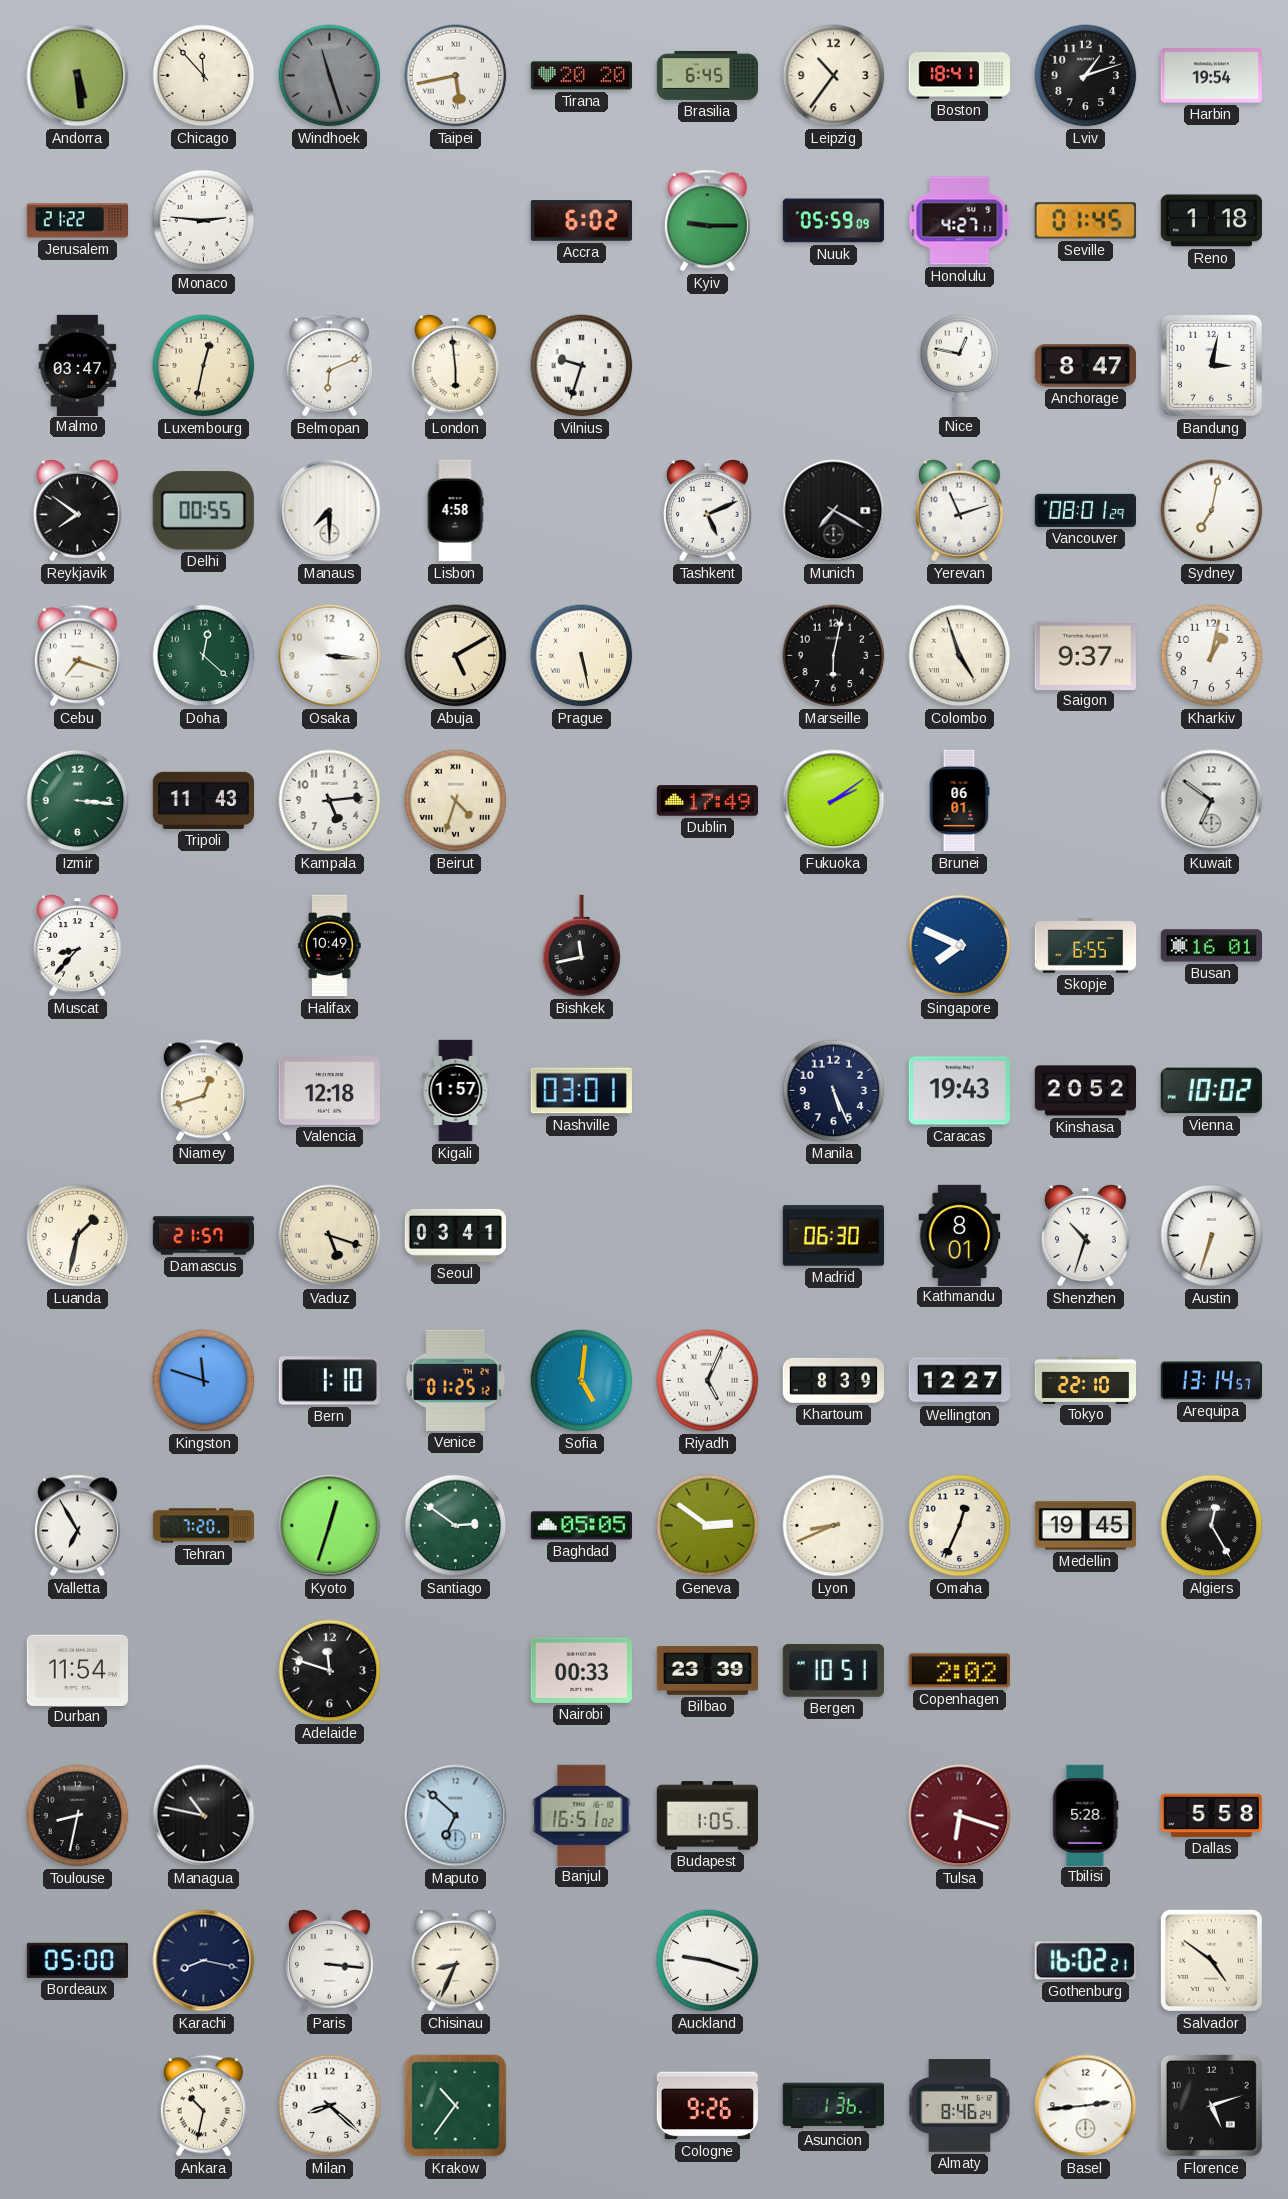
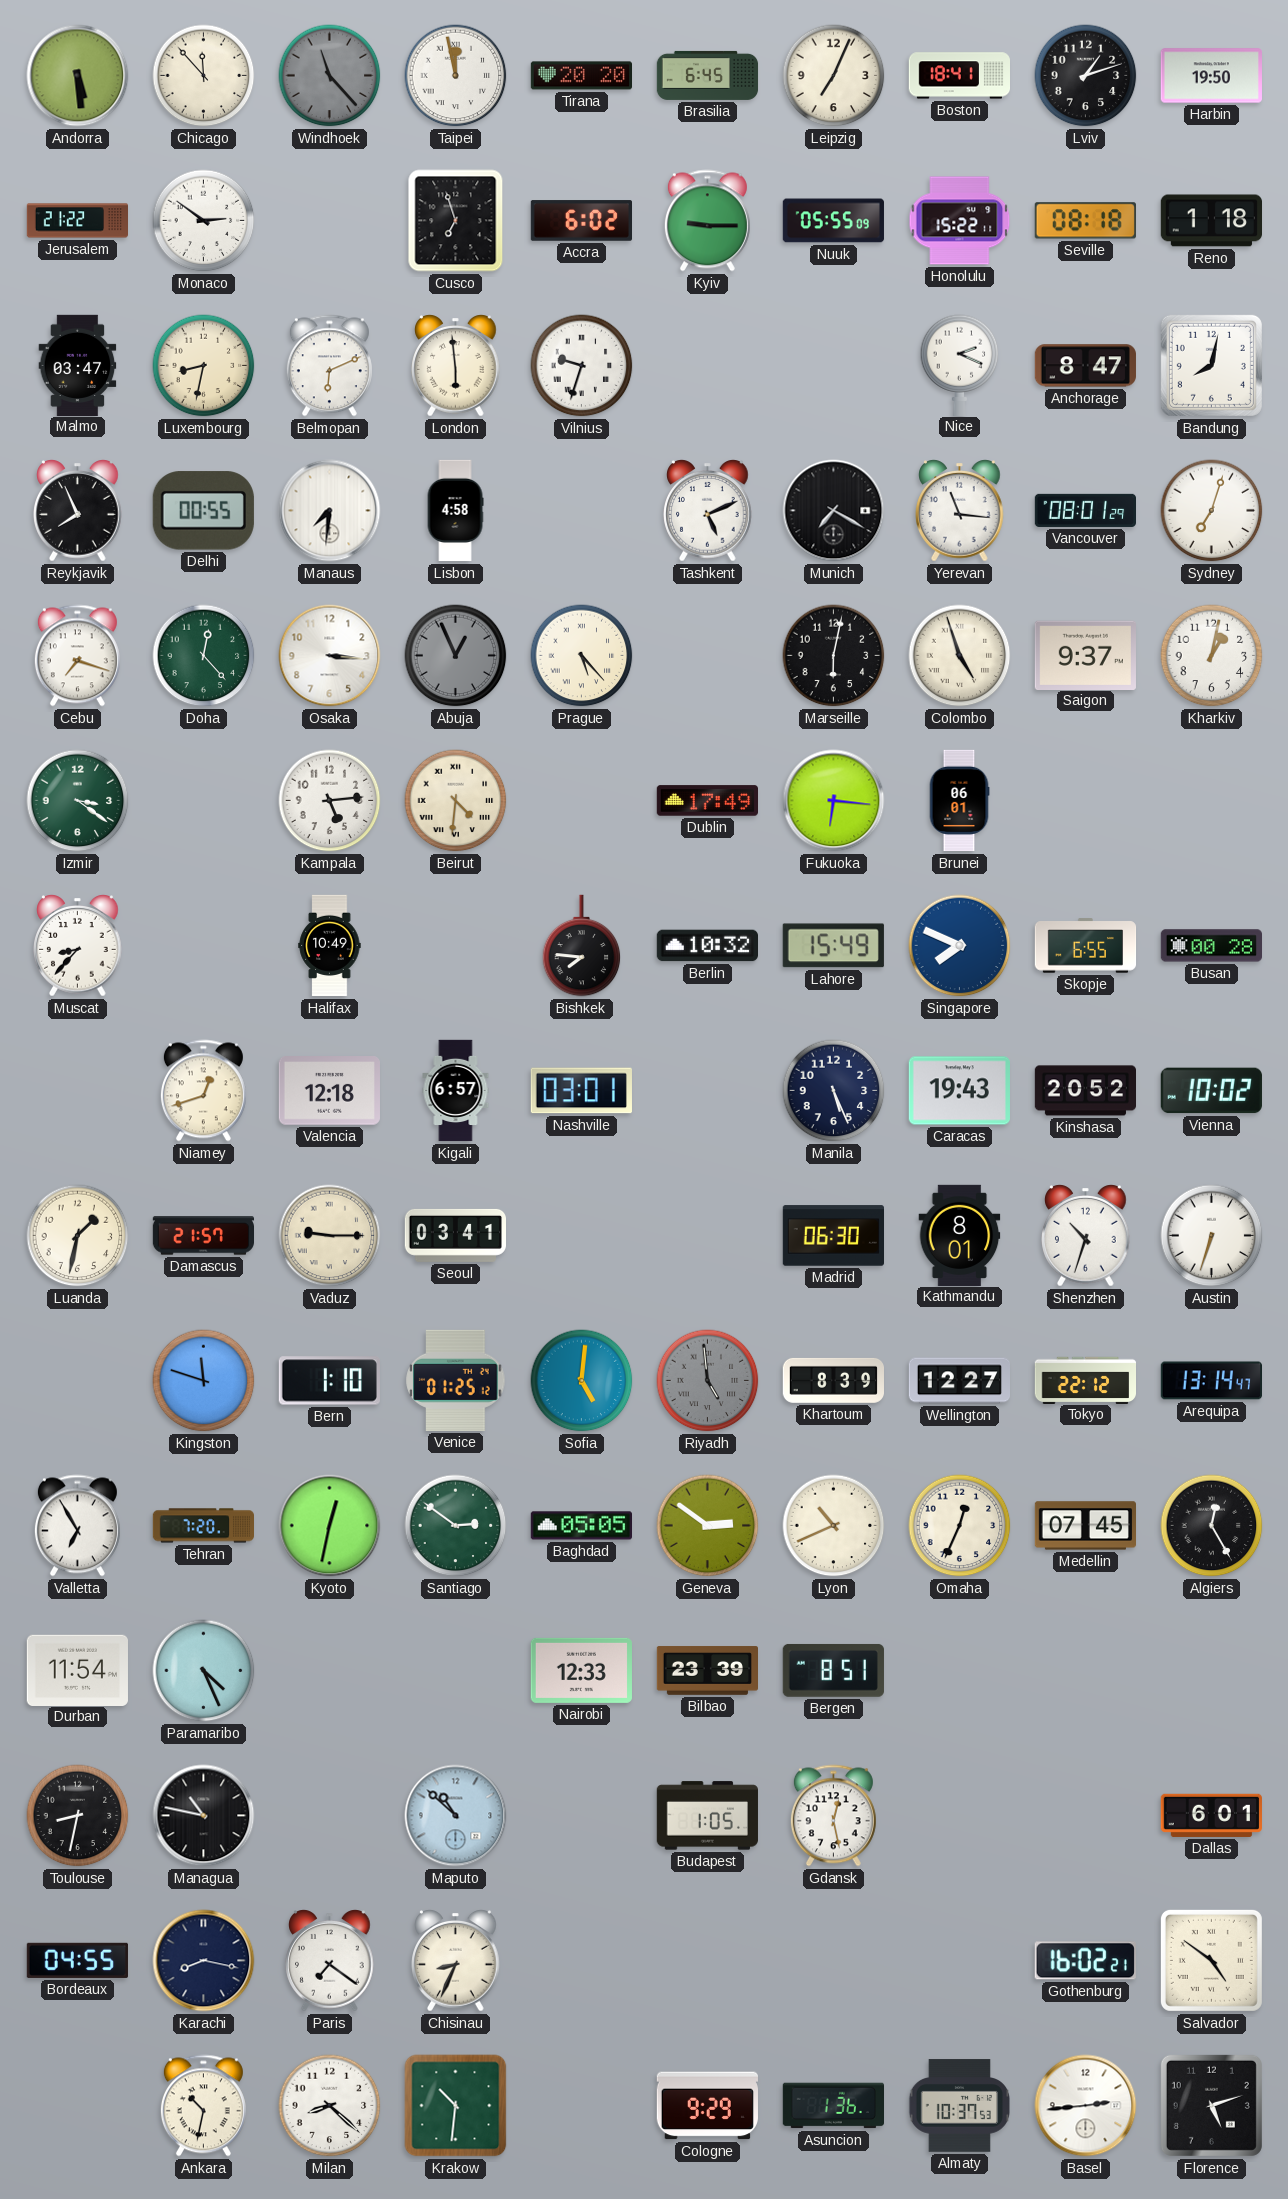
Windhoek: 11:27 -> 11:23 (330, 76)
Taipei: 5:43 -> 11:58 (456, 76)
Leipzig: 10:36 -> 7:04 (834, 76)
Harbin: 19:54 -> 19:50 (1211, 76)
Monaco: 2:46 -> 2:51 (204, 221)
Cusco: none -> 6:57 (456, 221)
Nuuk: 05:59 -> 05:55 (833, 221)
Honolulu: 4:27 -> 15:22 (960, 221)
Seville: 01:45 -> 08:18 (1085, 221)
Luxembourg: 12:32 -> 8:32 (204, 366)
Nice: 12:47 -> 2:19 (960, 365)
Bandung: 3:02 -> 8:02 (1211, 365)
Reykjavik: 7:51 -> 7:56 (78, 511)
Manaus: 7:30 -> 7:31 (330, 511)
Yerevan: 11:12 -> 11:16 (960, 511)
Sydney: 7:02 -> 7:03 (1212, 511)
Doha: 12:22 -> 12:23 (204, 656)
Abuja: 5:10 -> 12:56 (456, 656)
Abuja dial: cream -> grey (456, 656)
Prague: 5:28 -> 5:23 (582, 656)
Izmir: 3:16 -> 3:21 (78, 801)
Tripoli: 11:43 -> none (203, 800)
Beirut: 4:33 -> 4:31 (456, 801)
Fukuoka: 2:09 -> 6:16 (834, 801)
Kuwait: 6:51 -> none (1212, 801)
Bishkek: 11:43 -> 7:46 (582, 946)
Berlin: none -> 10:32 (707, 946)
Lahore: none -> 15:49 (833, 946)
Busan: 16:01 -> 00:28 (1211, 946)
Kigali: 1:57 -> 6:57 (456, 1091)
Vaduz: 5:18 -> 9:15 (330, 1236)
Riyadh: 5:04 -> 4:59 (708, 1381)
Riyadh dial: white -> grey (708, 1381)
Tokyo: 22:10 -> 22:12 (1085, 1380)
Arequipa: 13:14:57 -> 13:14:47 (1211, 1381)
Kyoto: 12:33 -> 12:32 (330, 1526)
Lyon: 8:41 -> 10:41 (834, 1526)
Medellin: 19:45 -> 07:45 (1085, 1526)
Paramaribo: none -> 4:26 (204, 1671)
Adelaide: 11:48 -> none (330, 1671)
Nairobi: 00:33 -> 12:33 (581, 1670)
Bergen: 10:51 -> 8:51 (833, 1670)
Copenhagen: 2:02 -> none (959, 1671)
Maputo: 6:52 -> 10:52 (456, 1816)
Banjul: 16:51 -> none (582, 1815)
Gdansk: none -> 12:28 (833, 1816)
Tulsa: 6:18 -> none (960, 1816)
Tbilisi: 5:28 -> none (1086, 1815)
Dallas: 5:58 -> 6:01 (1211, 1815)
Bordeaux: 05:00 -> 04:55 (77, 1960)
Paris: 3:16 -> 7:21 (330, 1961)
Auckland: 9:18 -> none (708, 1961)
Krakow: 10:36 -> 10:31 (456, 2106)
Cologne: 9:26 -> 9:29 (707, 2106)
Almaty: 8:46 -> 10:37 (959, 2106)
